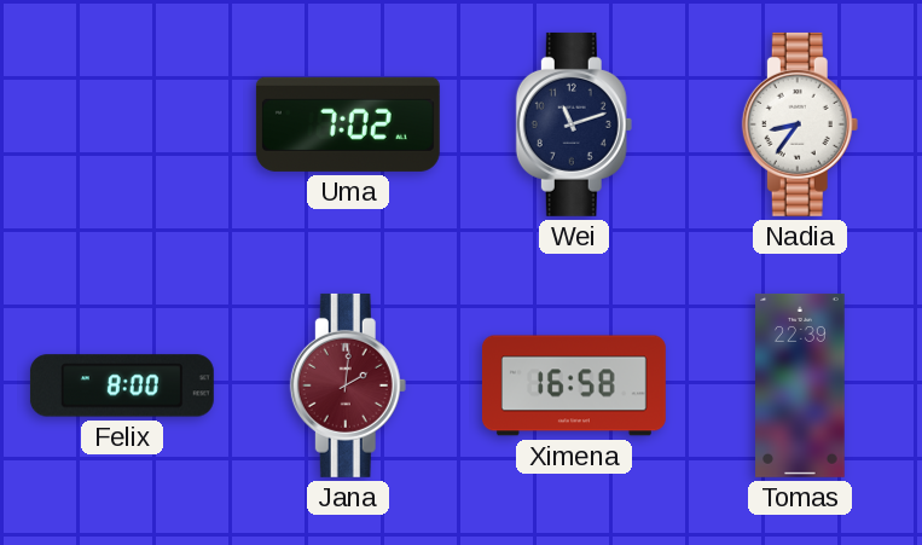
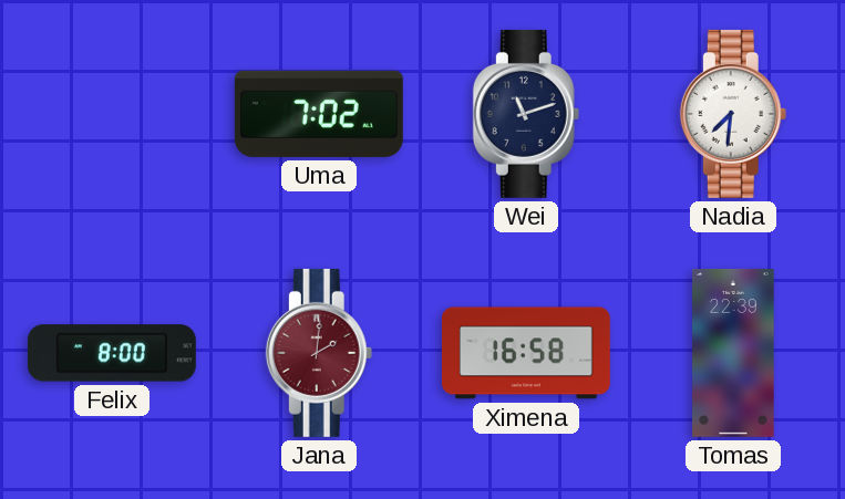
Nadia: 8:36 -> 7:31 (733, 114)
